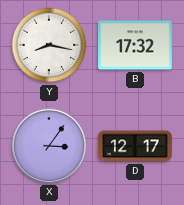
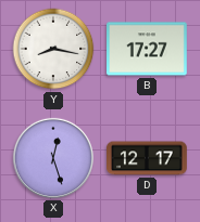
B: 17:32 -> 17:27 (148, 49)
X: 3:06 -> 12:27 (53, 158)
